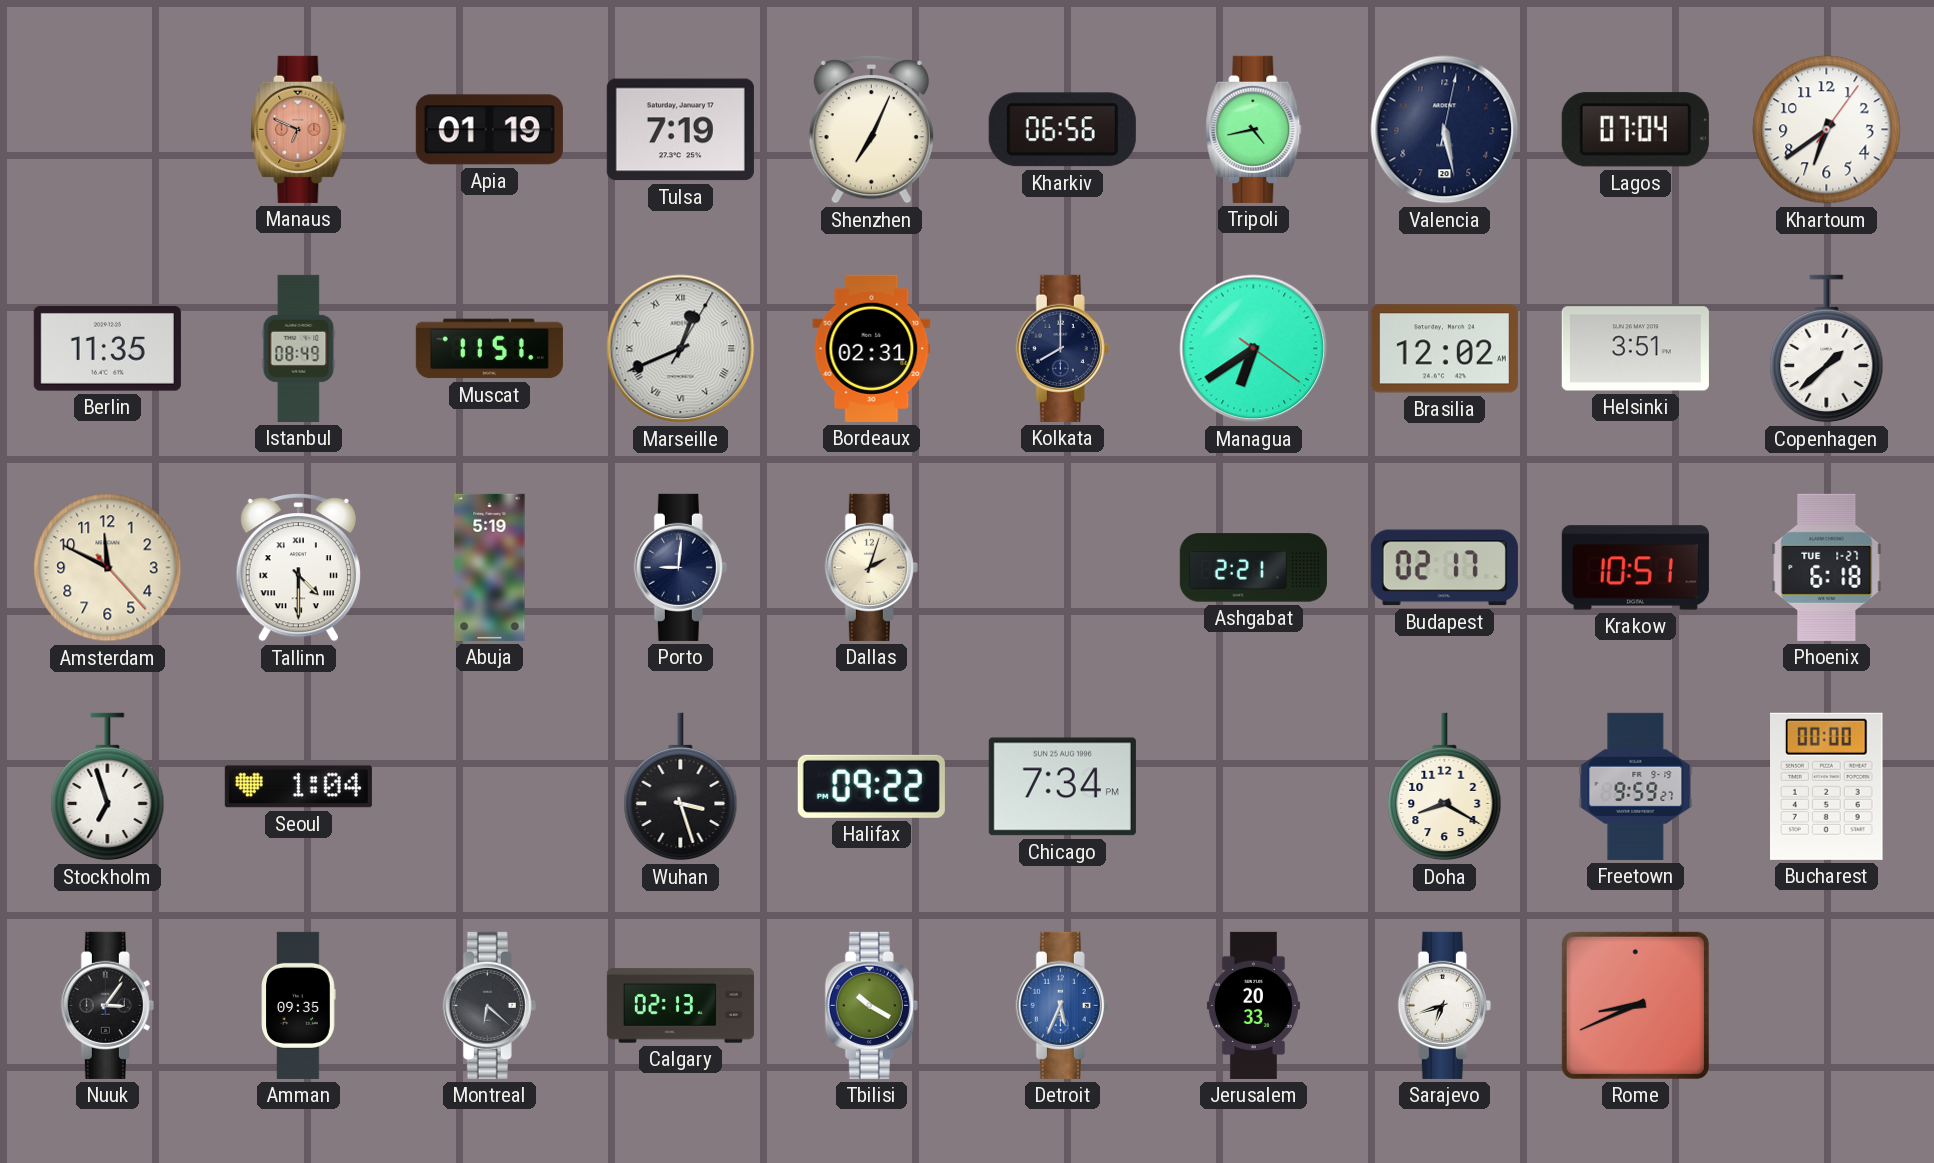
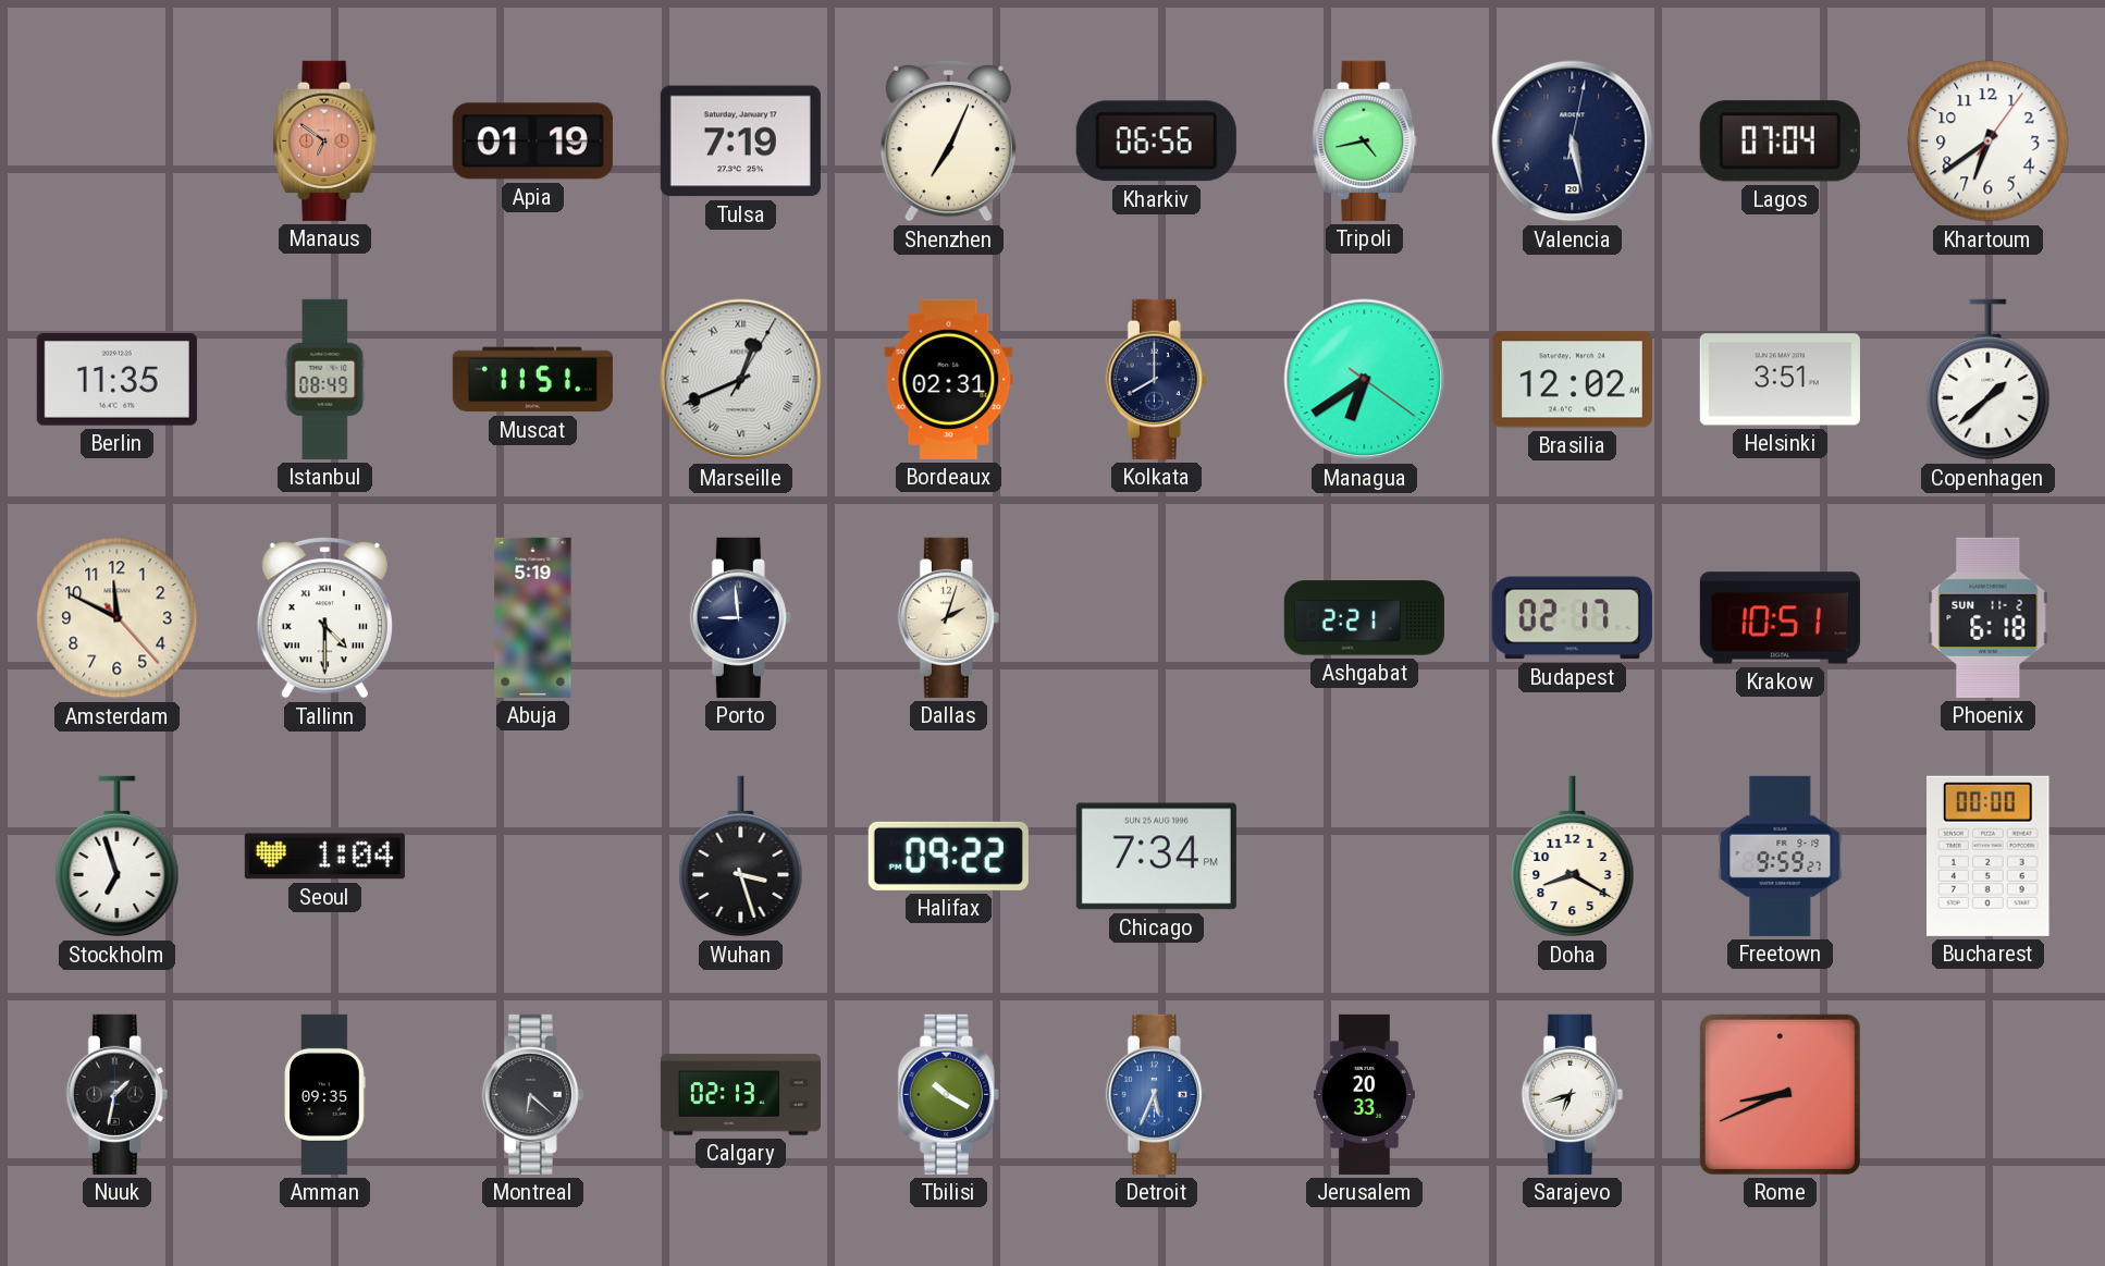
Manaus: 6:49 -> 6:51 (325, 140)
Porto: 9:01 -> 8:59 (740, 617)
Phoenix date: TUE 1-27 -> SUN 11-2 (1989, 617)
Nuuk: 3:06 -> 1:32 (116, 1094)
